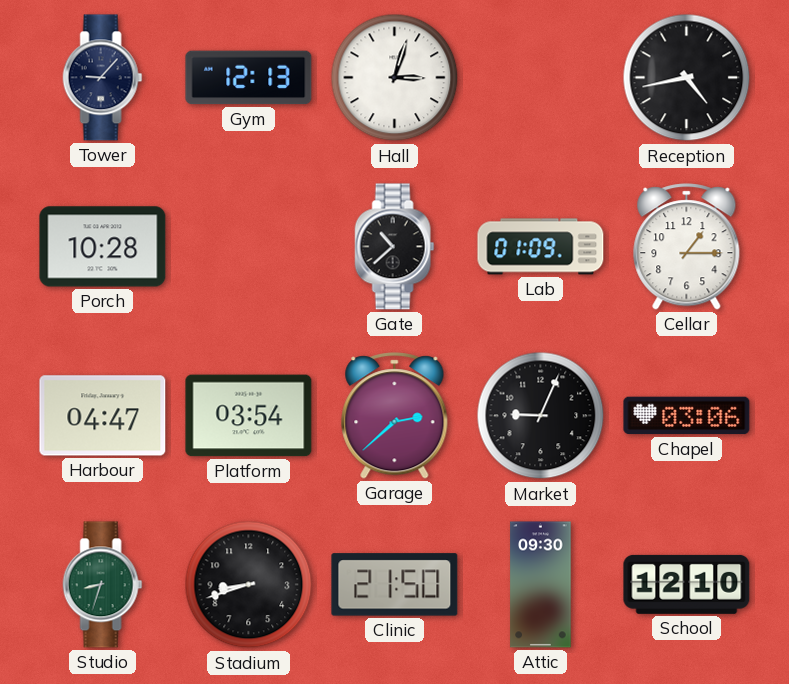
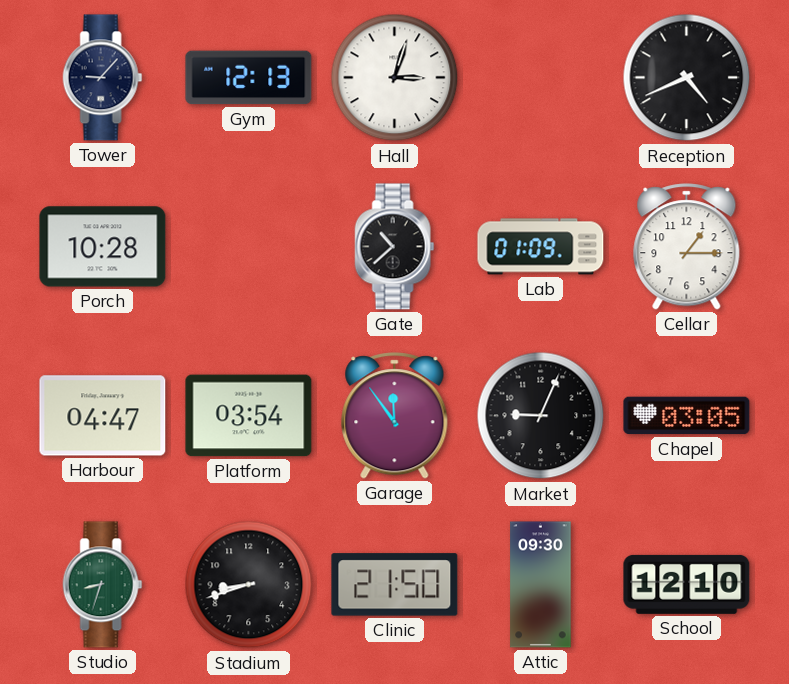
Reception: 4:43 -> 4:41 (687, 78)
Garage: 2:38 -> 11:54 (395, 416)
Chapel: 03:06 -> 03:05 (687, 416)
